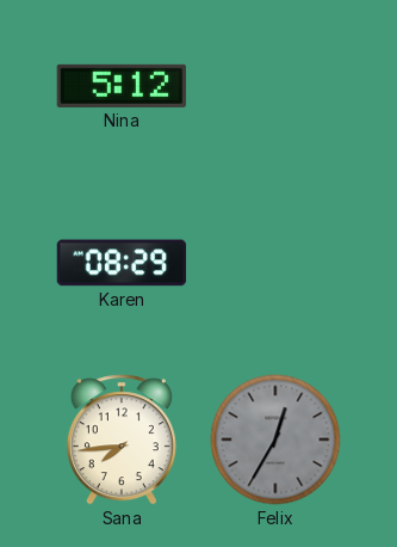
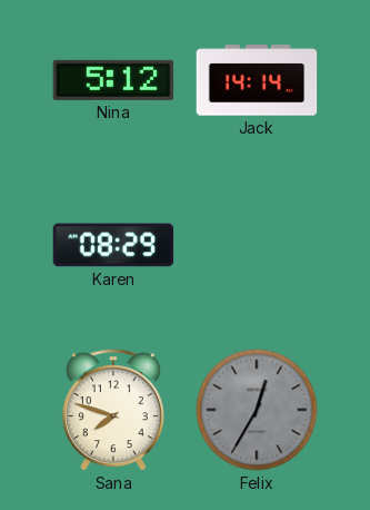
Jack: none -> 14:14 (257, 80)
Sana: 7:44 -> 7:48 (113, 410)
